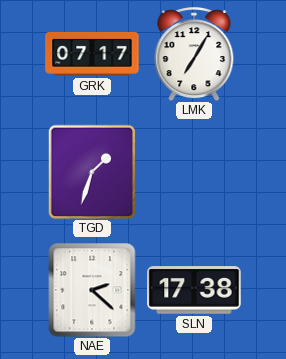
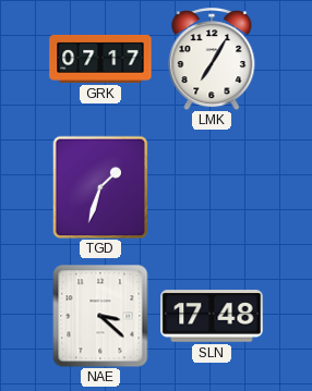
NAE: 2:22 -> 3:22 (100, 316)
SLN: 17:38 -> 17:48 (212, 316)
